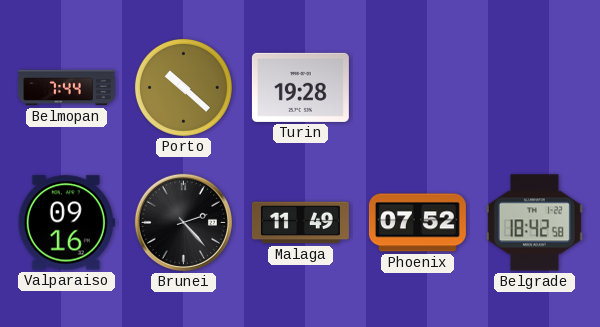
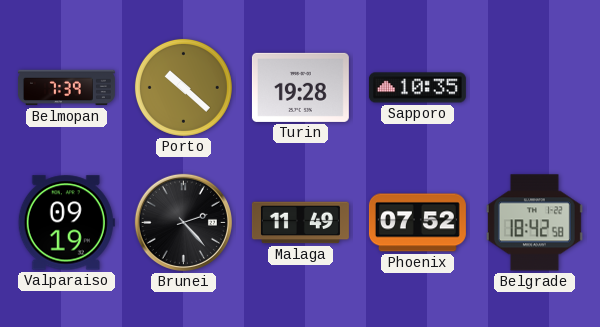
Belmopan: 7:44 -> 7:39 (66, 88)
Sapporo: none -> 10:35 (417, 88)
Valparaiso: 09:16 -> 09:19 (66, 223)
